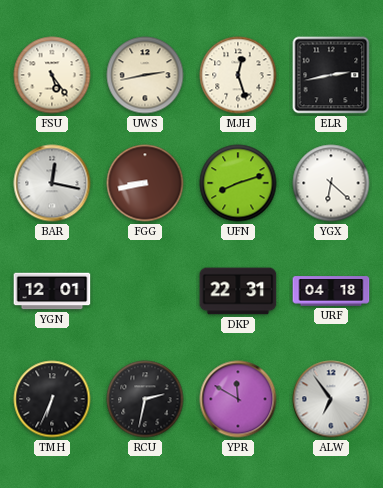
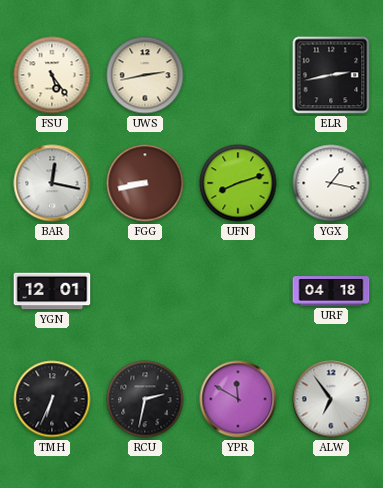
MJH: 12:27 -> none (238, 75)
YGX: 6:22 -> 1:17 (331, 183)
DKP: 22:31 -> none (238, 291)
